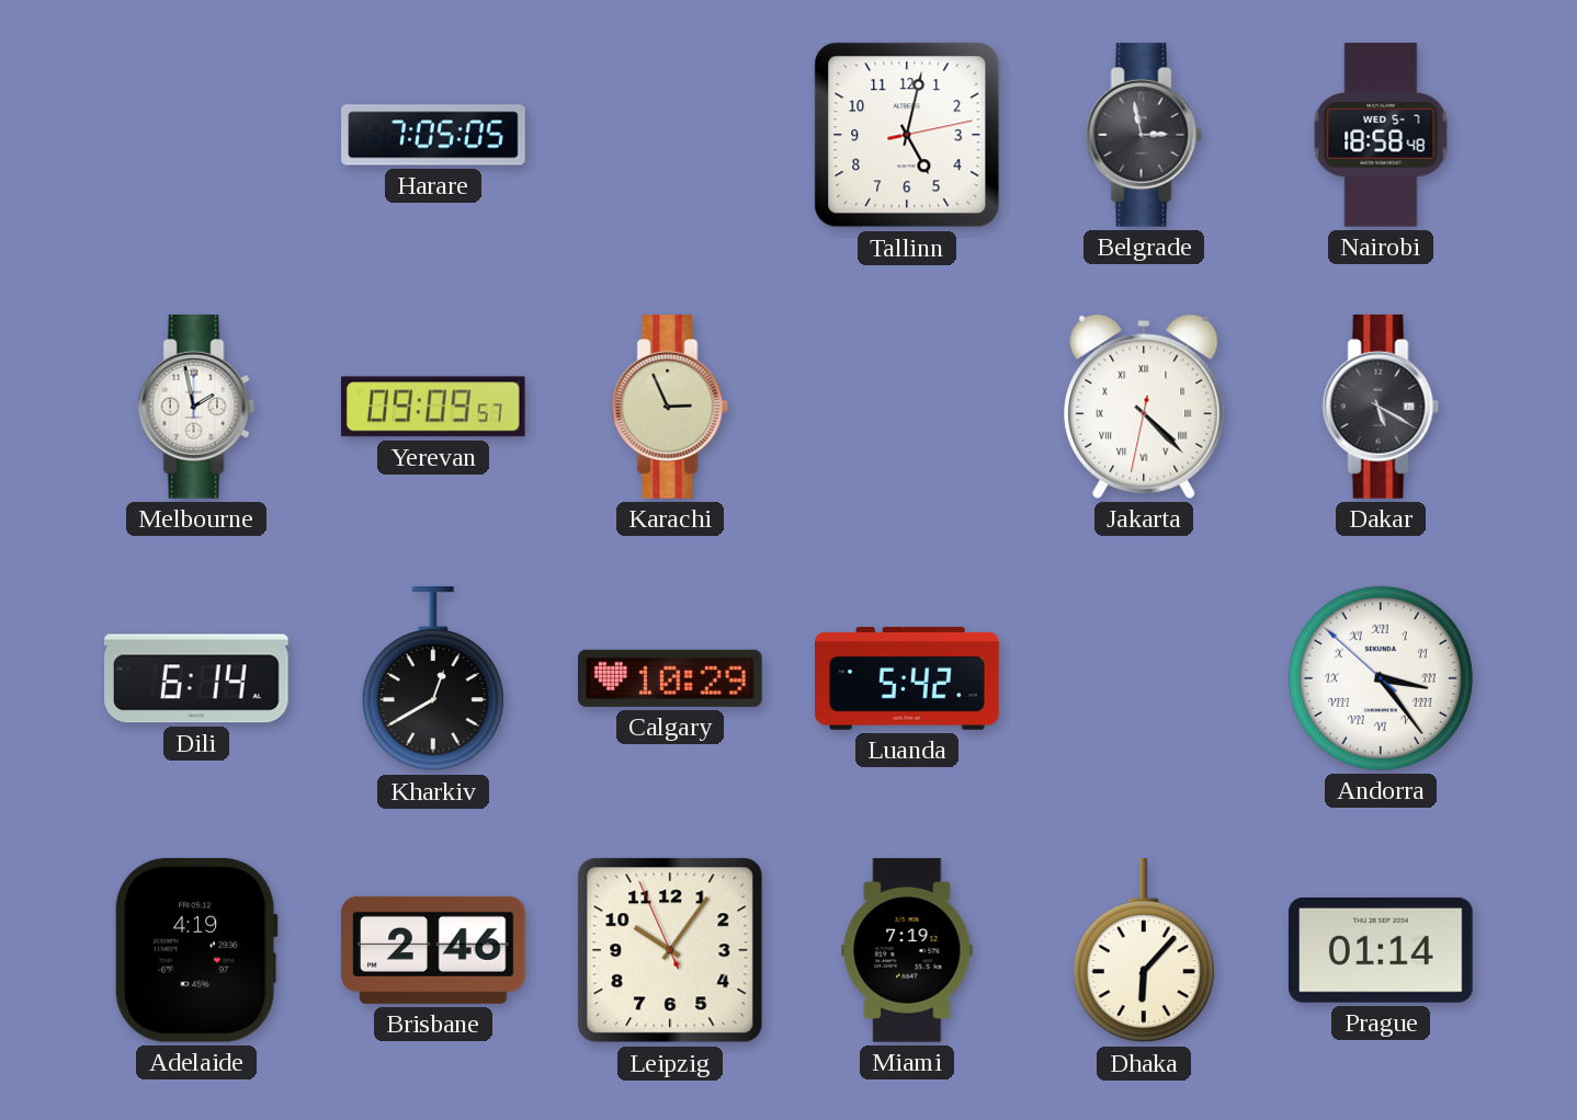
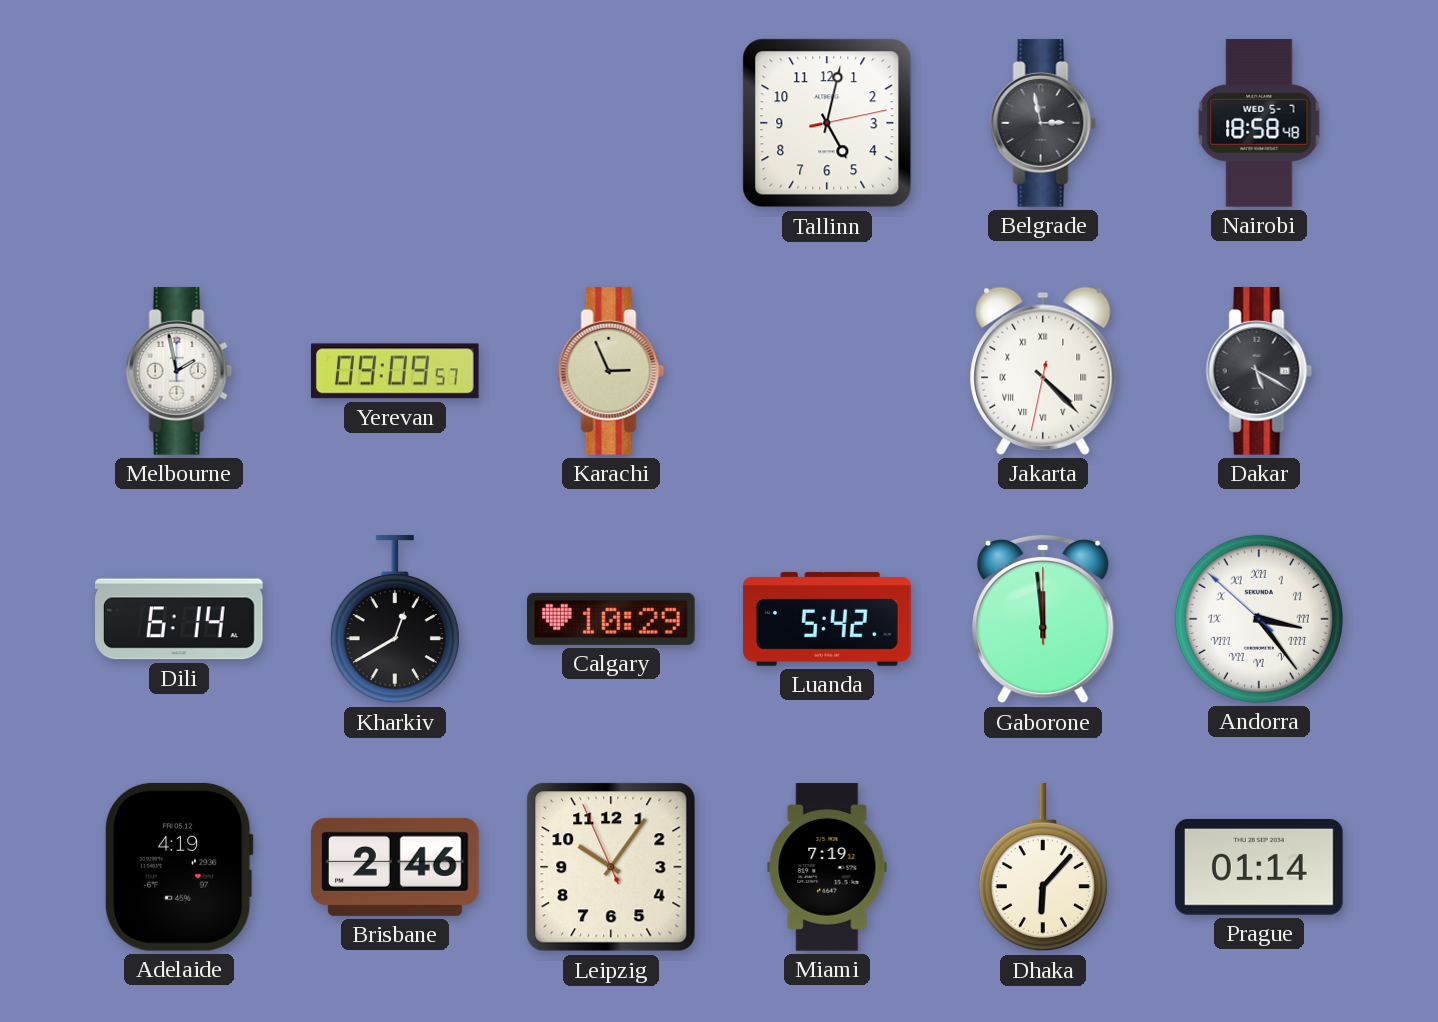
Harare: 7:05 -> none (433, 135)
Gaborone: none -> 11:59 (1043, 619)
